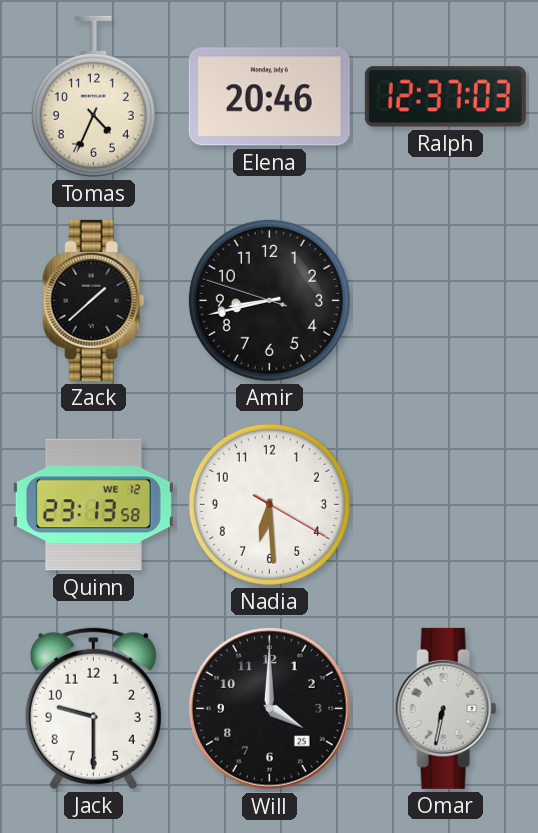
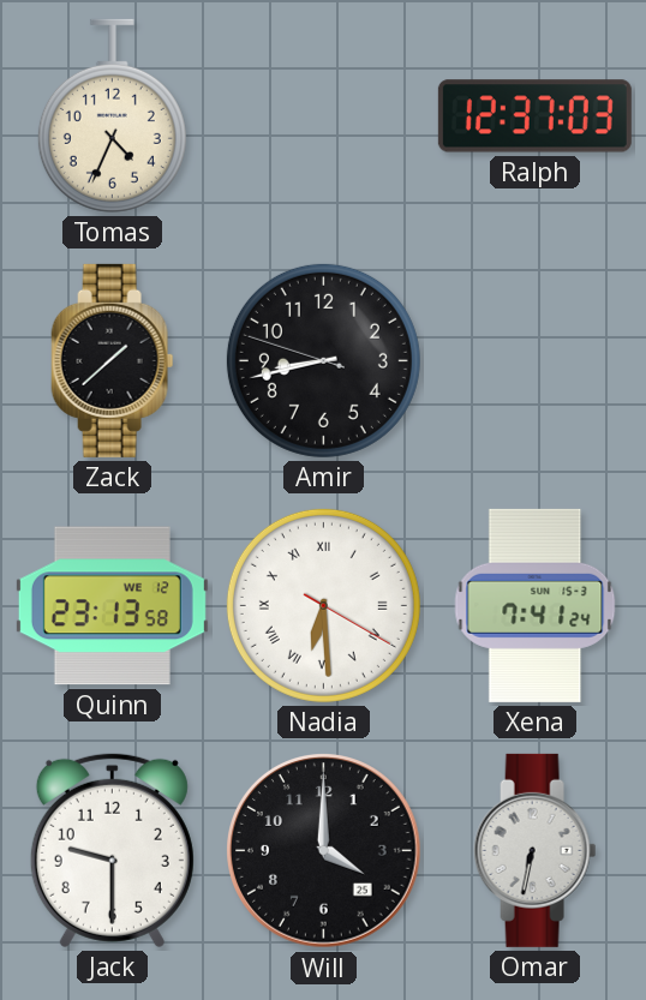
Elena: 20:46 -> none (269, 97)
Nadia numerals: Arabic -> Roman (323, 605)
Xena: none -> 7:41 (536, 605)
